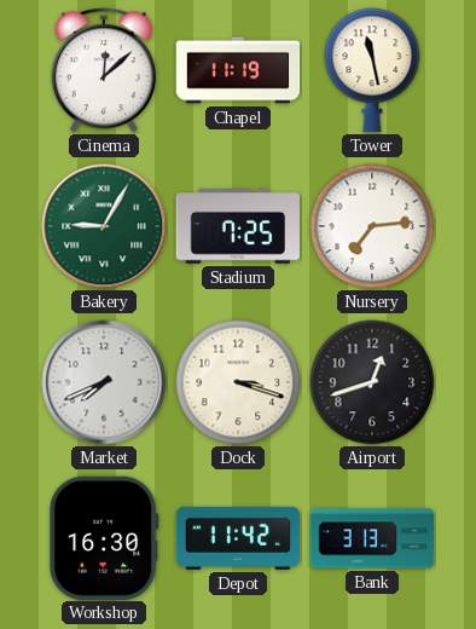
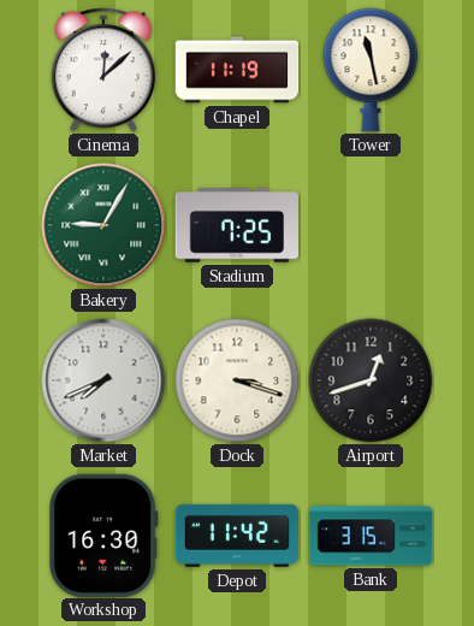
Nursery: 7:14 -> none (372, 226)
Bank: 3:13 -> 3:15 (371, 536)
